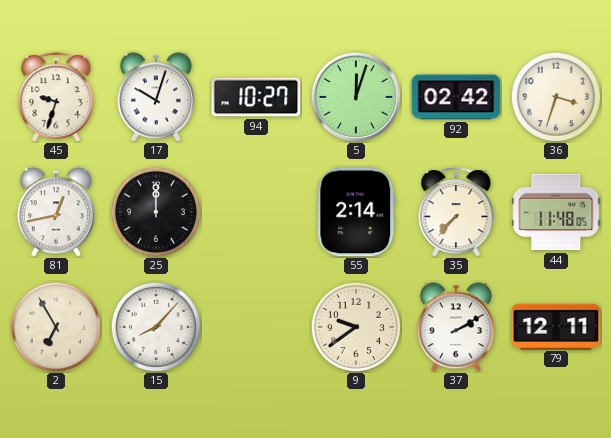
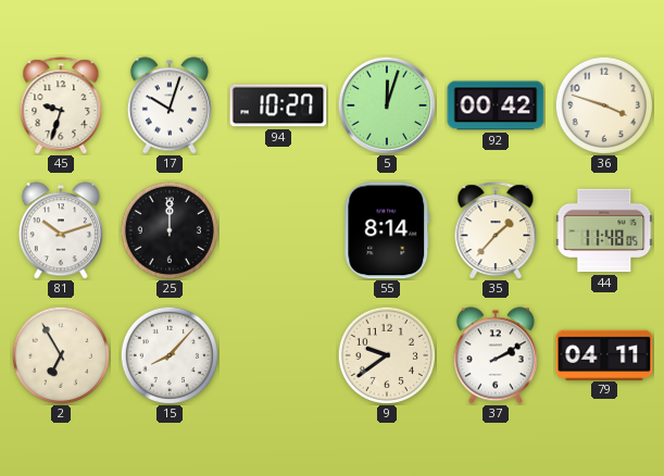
92: 02:42 -> 00:42 (496, 105)
36: 3:33 -> 3:48 (603, 104)
81: 12:43 -> 10:12 (61, 230)
55: 2:14 -> 8:14 (387, 230)
35: 7:37 -> 1:37 (496, 230)
79: 12:11 -> 04:11 (604, 354)
